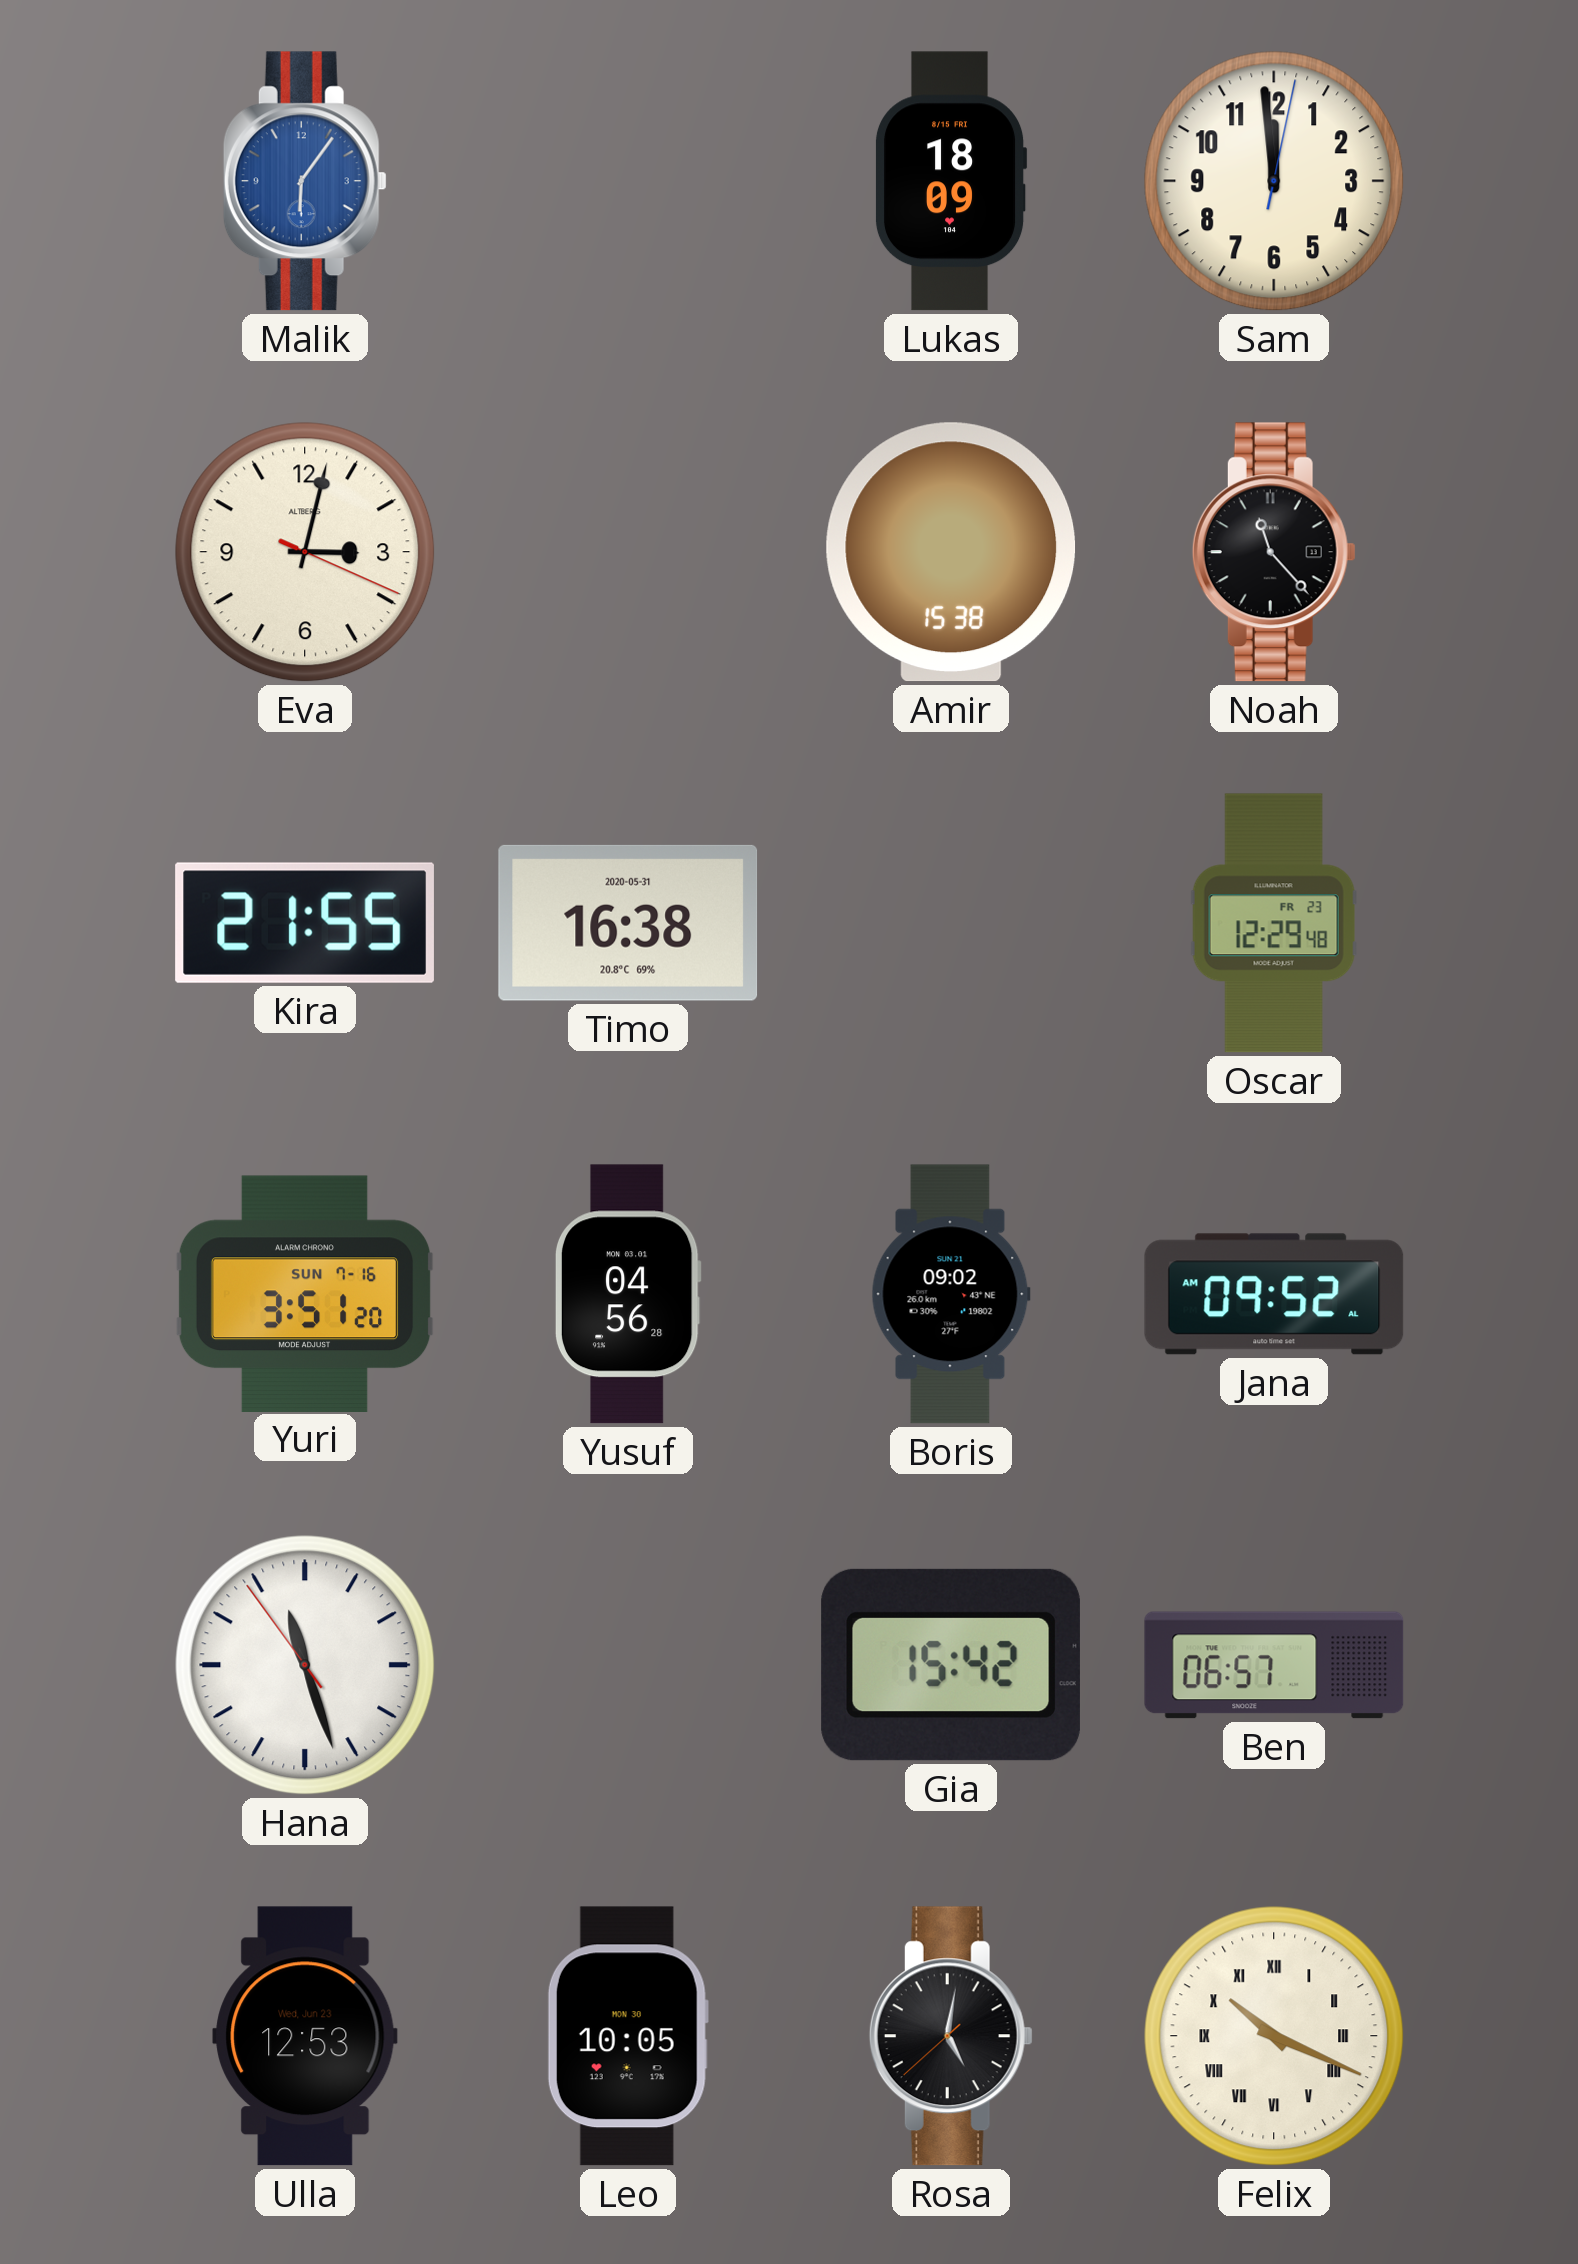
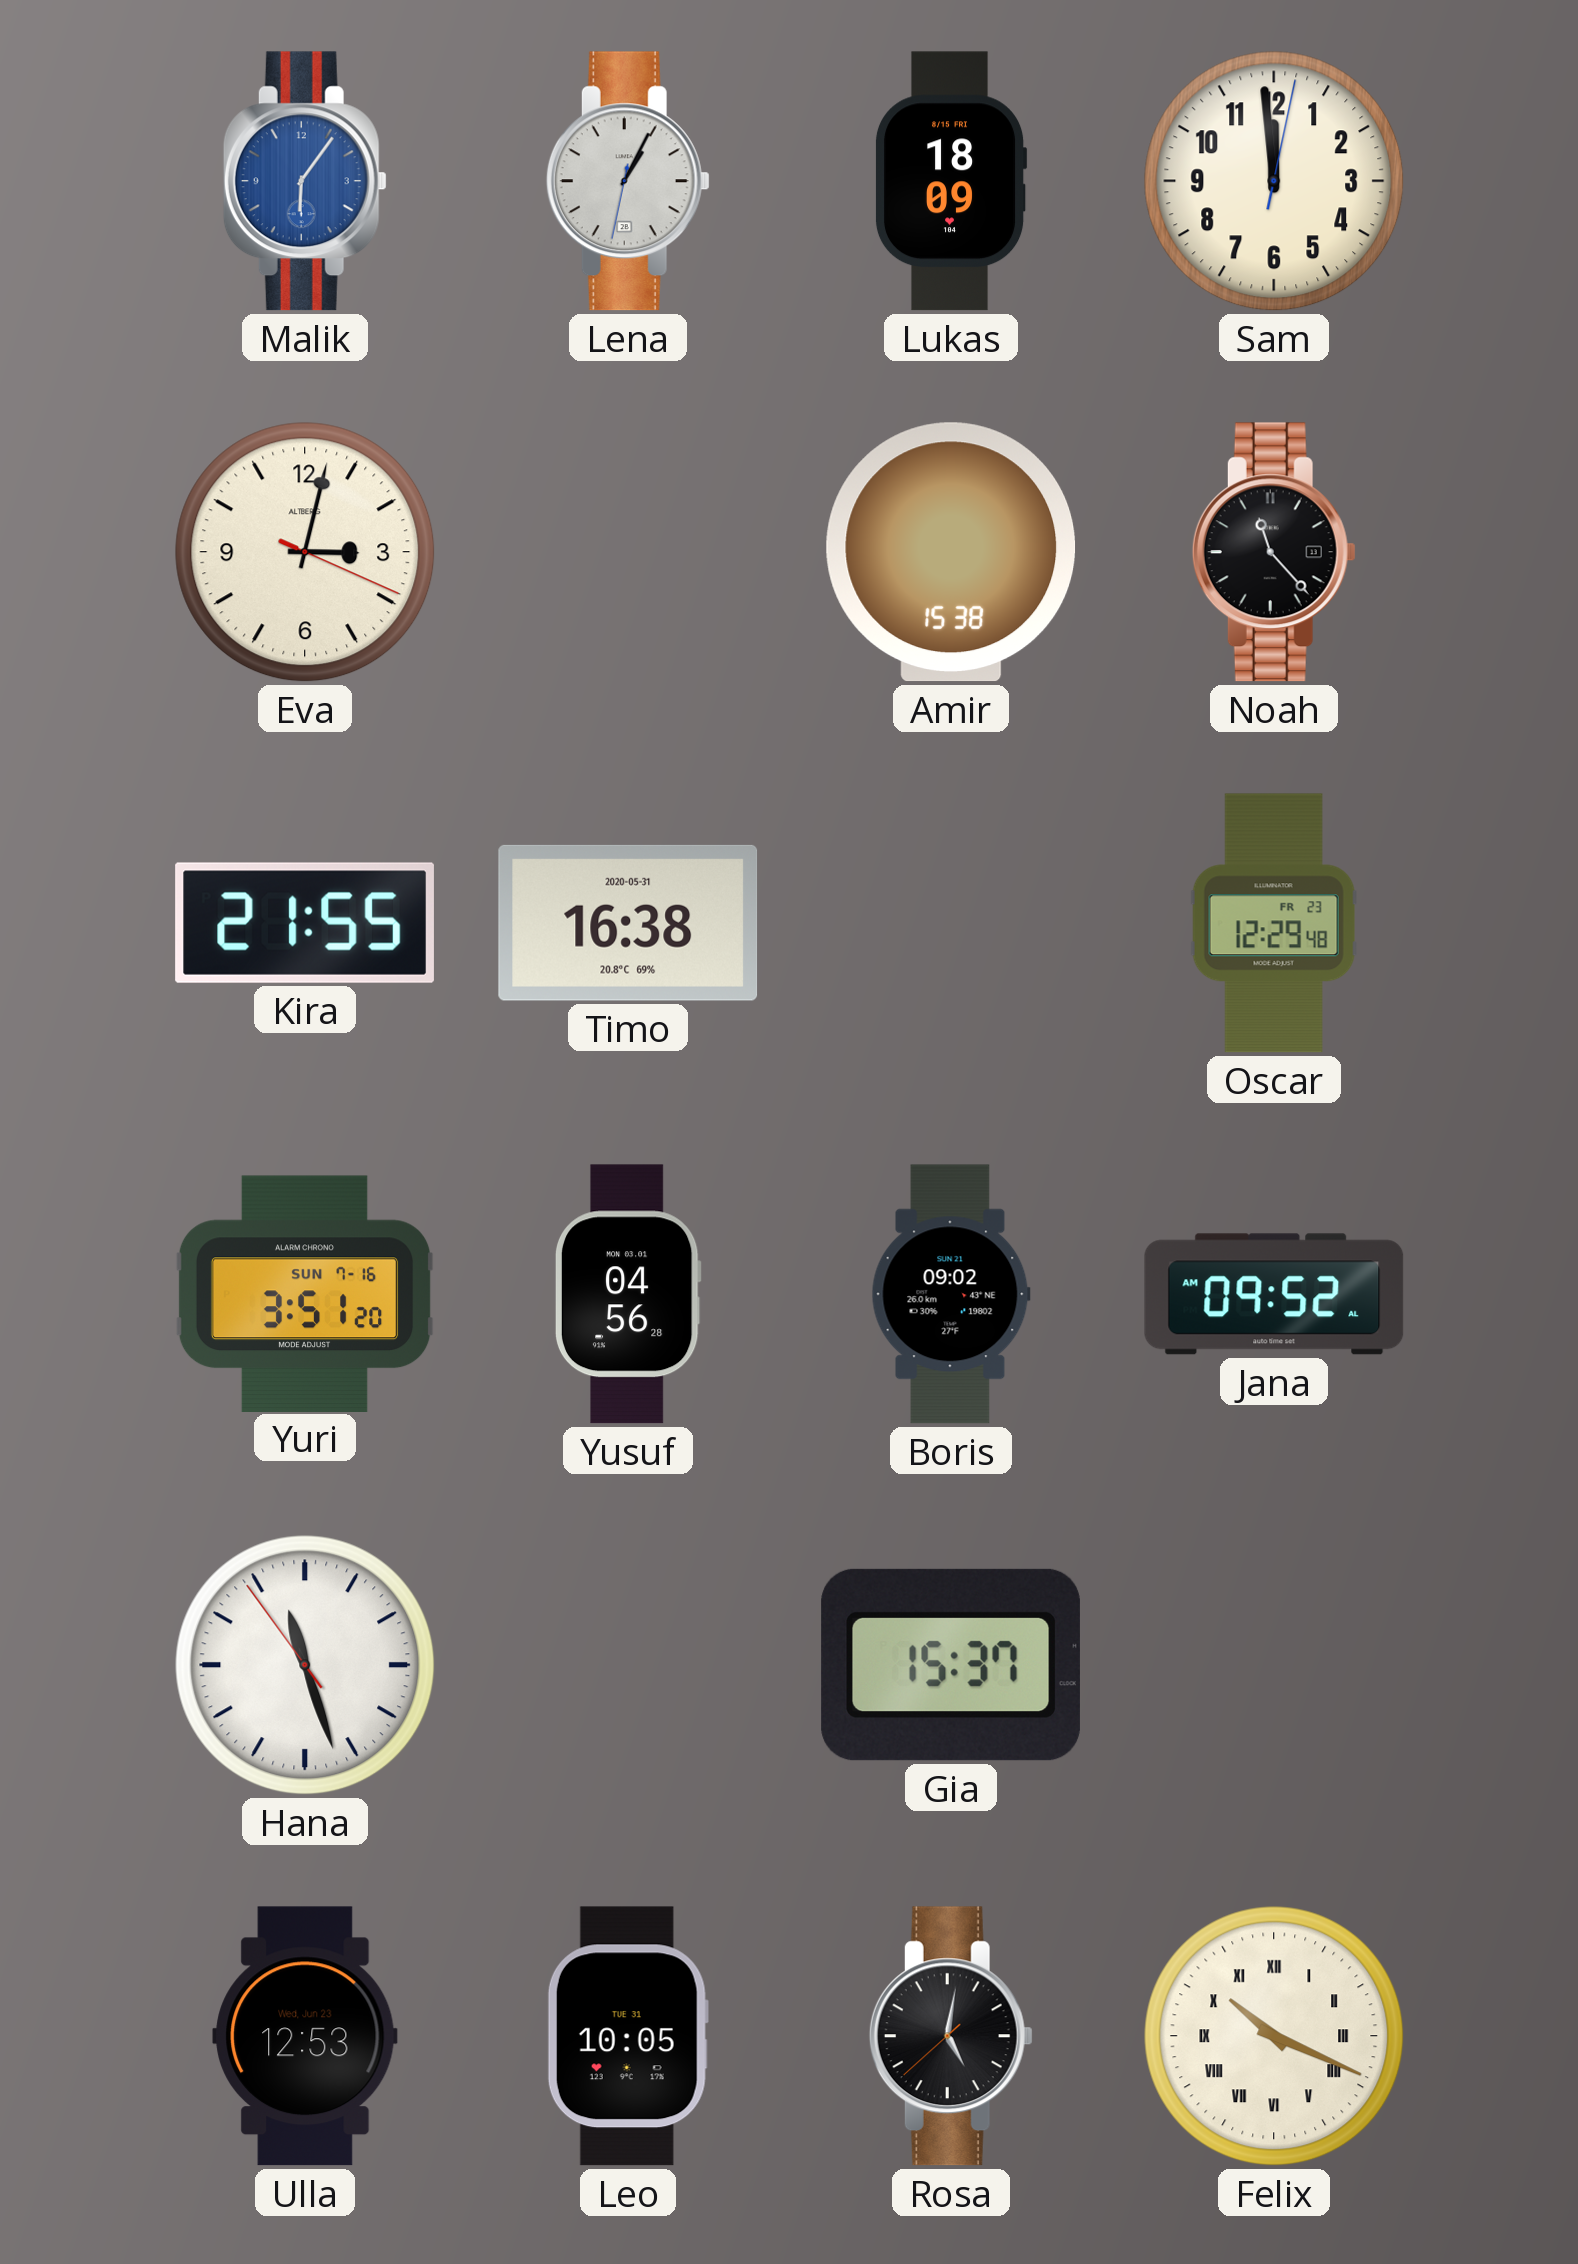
Lena: none -> 1:04 (628, 181)
Gia: 15:42 -> 15:37 (951, 1665)
Ben: 06:57 -> none (1274, 1665)
Leo date: MON 30 -> TUE 31 (628, 2036)
